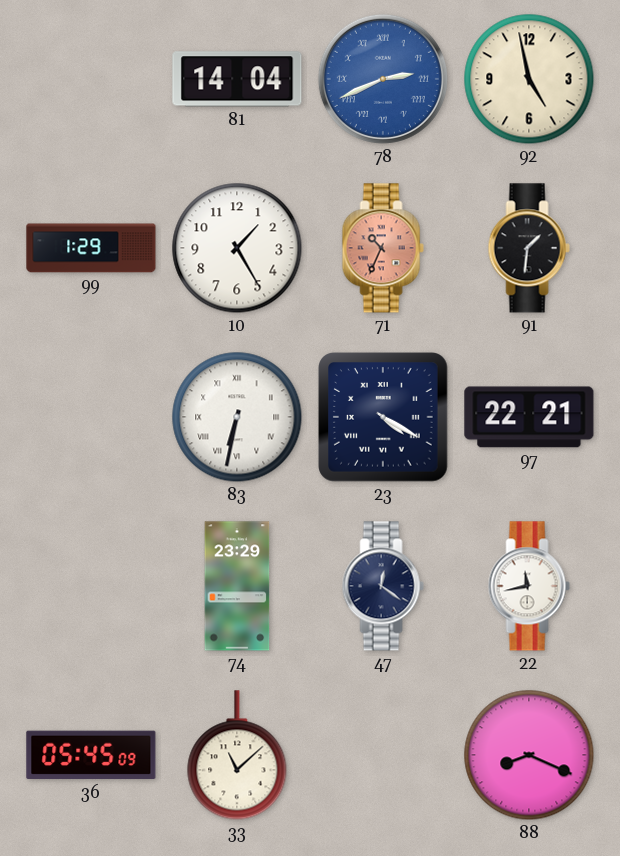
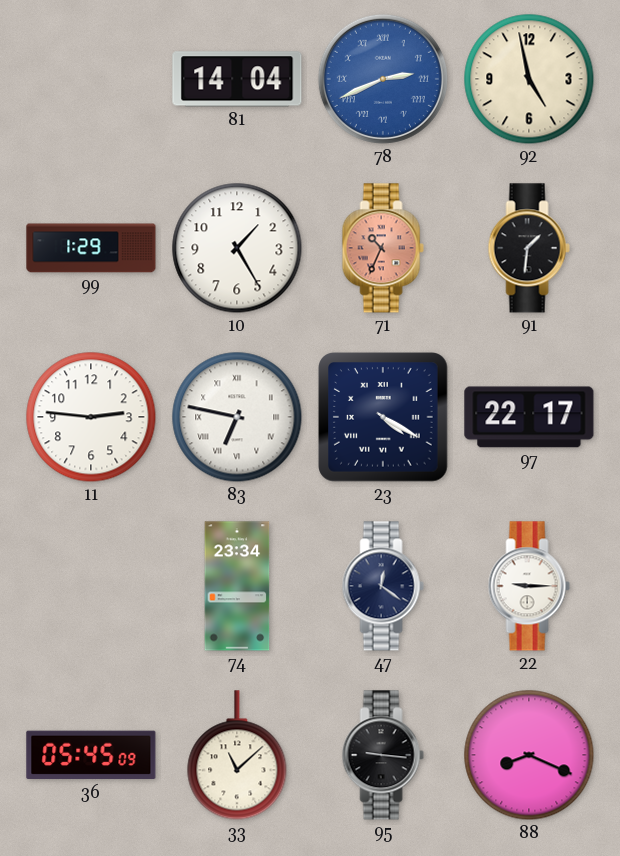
11: none -> 2:46 (91, 417)
83: 6:32 -> 6:47 (237, 417)
97: 22:21 -> 22:17 (529, 417)
74: 23:29 -> 23:34 (237, 586)
22: 11:43 -> 9:15 (529, 586)
95: none -> 9:16 (383, 755)
